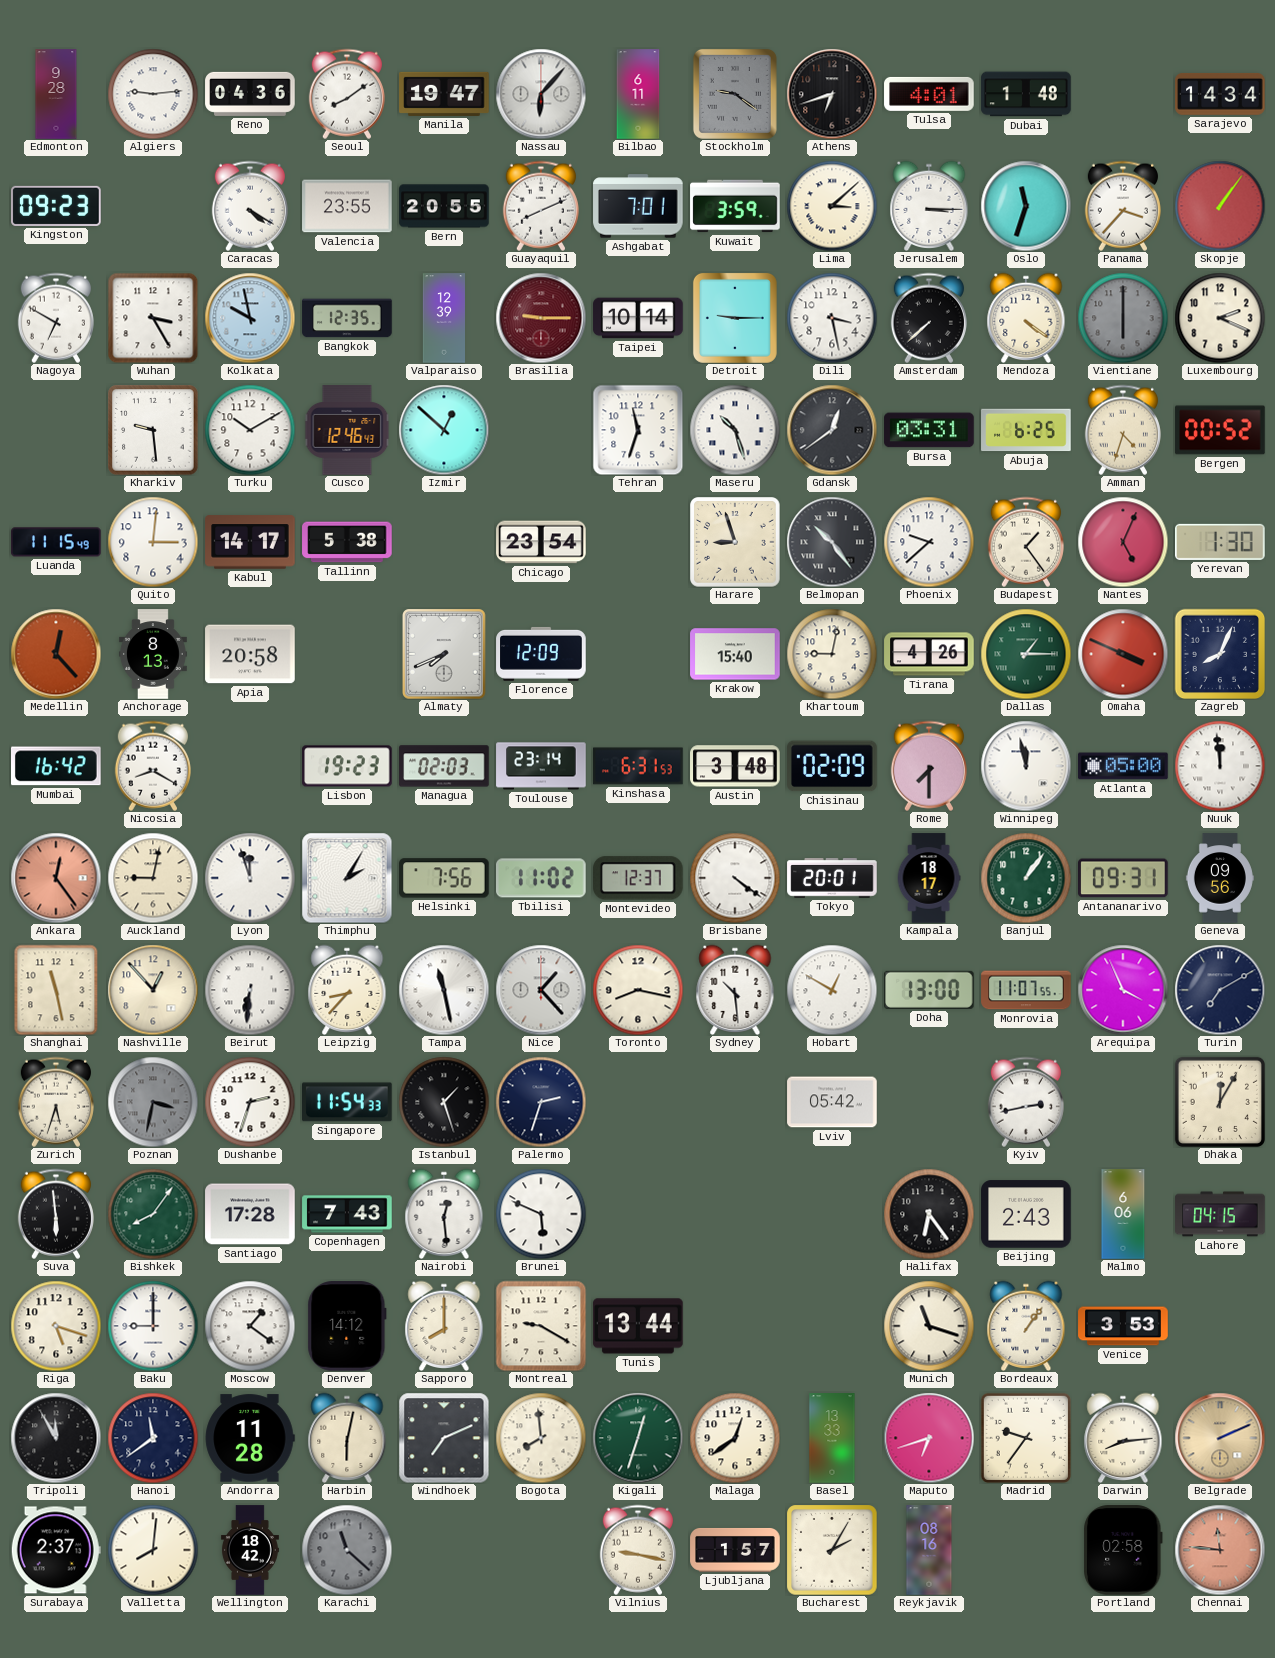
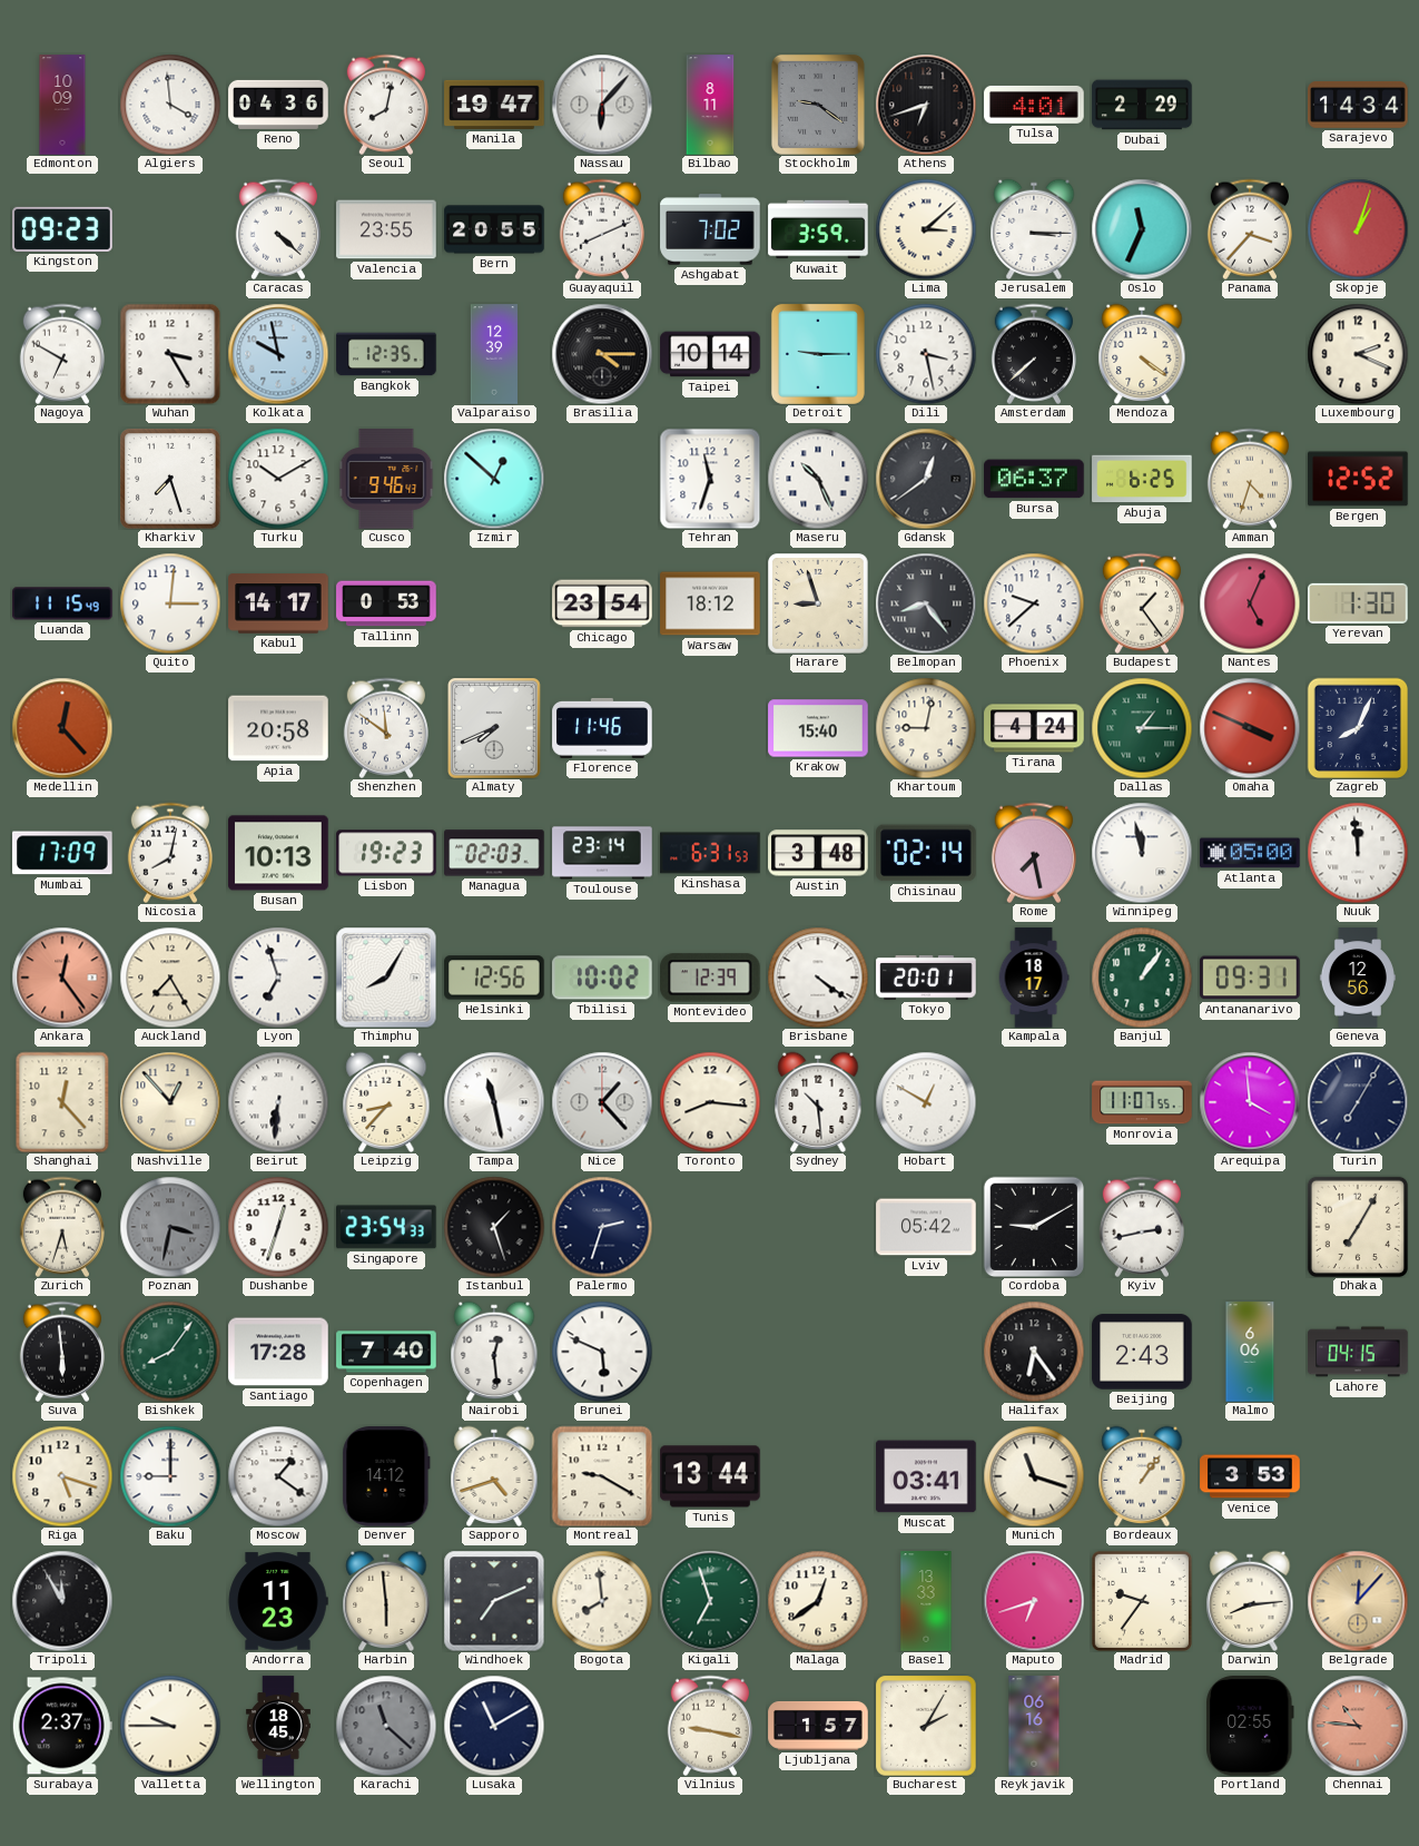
Edmonton: 9:28 -> 10:09 (62, 105)
Algiers: 9:14 -> 3:59 (170, 105)
Seoul: 8:09 -> 8:02 (386, 105)
Bilbao: 6:11 -> 8:11 (710, 105)
Dubai: 1:48 -> 2:29 (1142, 105)
Caracas: 4:20 -> 4:22 (278, 229)
Ashgabat: 7:01 -> 7:02 (710, 229)
Oslo: 11:33 -> 11:34 (1142, 229)
Skopje: 1:06 -> 1:03 (1358, 229)
Brasilia: 9:15 -> 4:15 (602, 354)
Brasilia dial: burgundy -> black (602, 354)
Vientiane: 6:00 -> none (1123, 318)
Kharkiv: 9:29 -> 7:27 (170, 479)
Cusco: 12:46 -> 9:46 (386, 479)
Maseru: 10:27 -> 10:26 (818, 479)
Bursa: 03:31 -> 06:37 (1034, 479)
Bergen: 00:52 -> 12:52 (1358, 479)
Tallinn: 5:38 -> 0:53 (386, 603)
Warsaw: none -> 18:12 (710, 603)
Belmopan: 10:24 -> 8:24 (926, 603)
Anchorage: 8:13 -> none (153, 654)
Shenzhen: none -> 11:51 (386, 728)
Florence: 12:09 -> 11:46 (602, 728)
Tirana: 4:26 -> 4:24 (1034, 728)
Mumbai: 16:42 -> 17:09 (63, 853)
Nicosia: 8:20 -> 8:02 (170, 853)
Busan: none -> 10:13 (278, 853)
Chisinau: 02:09 -> 02:14 (926, 853)
Rome: 7:30 -> 7:28 (1034, 853)
Auckland: 9:02 -> 7:25 (170, 978)
Lyon: 11:57 -> 6:57 (278, 978)
Thimphu: 2:05 -> 8:05 (386, 978)
Helsinki: 7:56 -> 12:56 (494, 978)
Tbilisi: 11:02 -> 10:02 (602, 978)
Montevideo: 12:37 -> 12:39 (711, 978)
Geneva: 09:56 -> 12:56 (1358, 978)
Shanghai: 11:28 -> 12:23 (62, 1102)
Toronto: 8:17 -> 8:16 (710, 1102)
Doha: 13:00 -> none (930, 990)
Arequipa: 3:56 -> 3:59 (1250, 1102)
Turin: 7:10 -> 7:05 (1358, 1102)
Dushanbe: 2:33 -> 12:33 (278, 1227)
Singapore: 11:54 -> 23:54 (387, 1227)
Cordoba: none -> 9:10 (1034, 1227)
Dhaka: 12:05 -> 7:05 (1358, 1227)
Copenhagen: 7:43 -> 7:40 (386, 1352)
Sapporo: 8:00 -> 4:42 (494, 1476)
Muscat: none -> 03:41 (926, 1476)
Hanoi: 11:39 -> none (153, 1438)
Andorra: 11:28 -> 11:23 (278, 1601)
Harbin: 6:02 -> 5:59 (386, 1601)
Kigali: 12:33 -> 6:57 (710, 1601)
Belgrade: 2:11 -> 12:07 (1358, 1601)
Valletta: 8:01 -> 9:45 (170, 1726)
Wellington: 18:42 -> 18:45 (278, 1726)
Lusaka: none -> 11:10 (494, 1726)
Reykjavik: 08:16 -> 06:16 (1034, 1726)
Portland: 02:58 -> 02:55 (1251, 1726)
Chennai: 11:46 -> 10:46 (1358, 1726)
